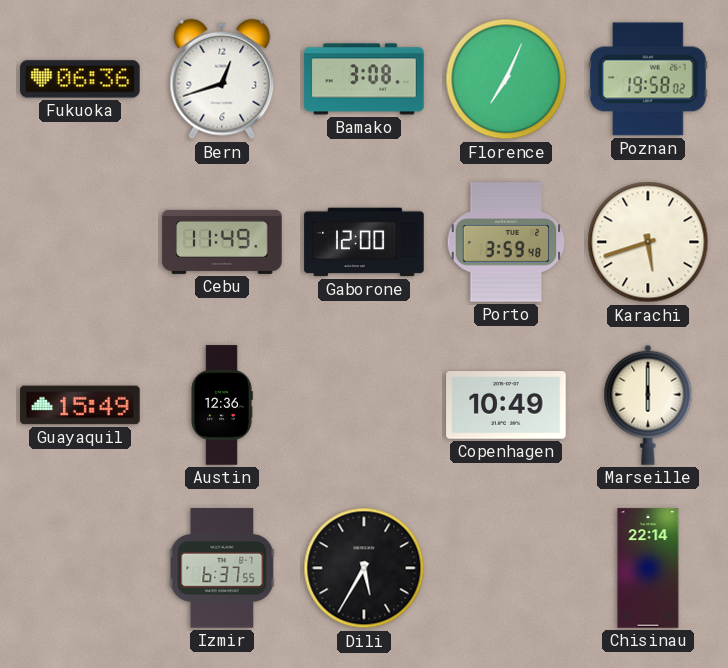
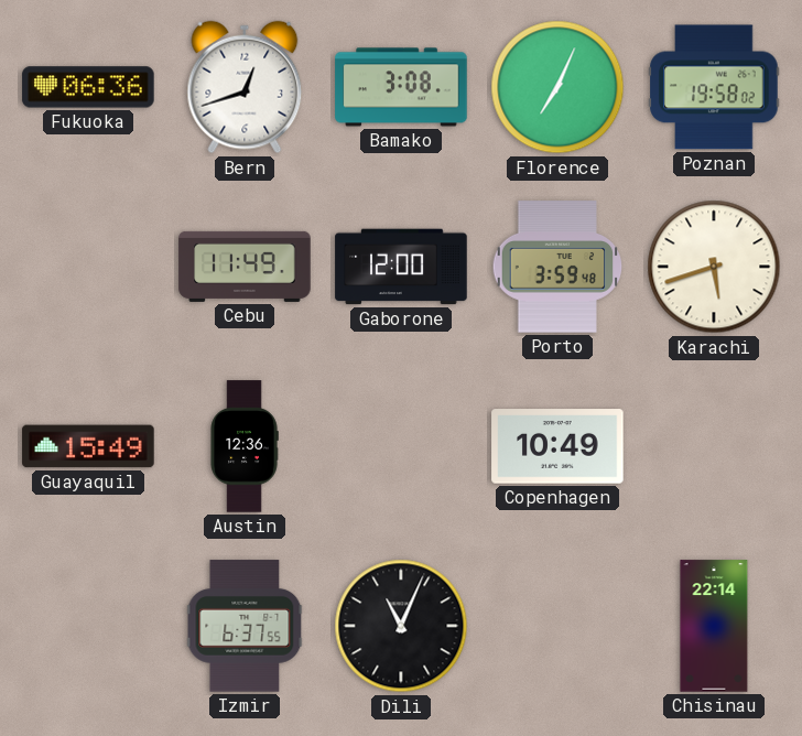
Marseille: 6:00 -> none (648, 405)
Dili: 5:35 -> 11:04 (401, 626)
